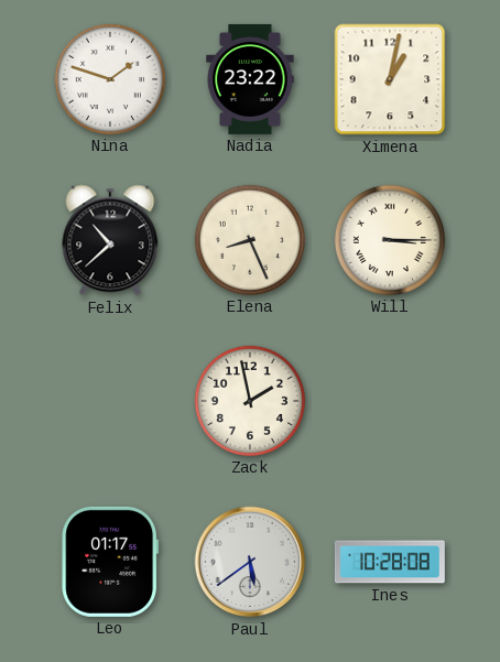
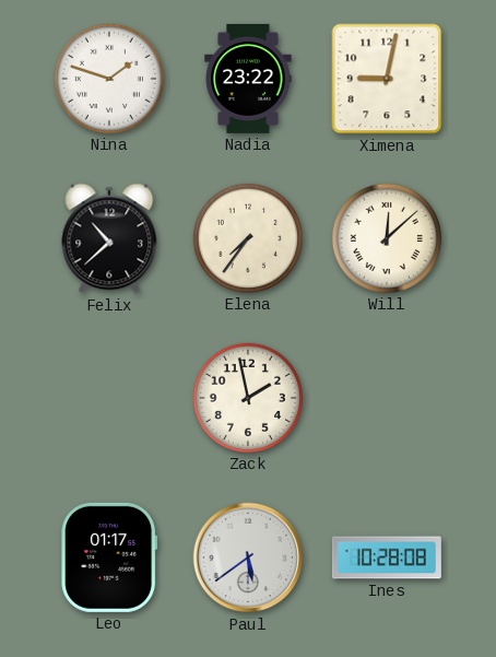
Ximena: 1:02 -> 9:02 (387, 79)
Elena: 8:26 -> 7:36 (248, 238)
Will: 3:15 -> 12:08 (387, 238)
